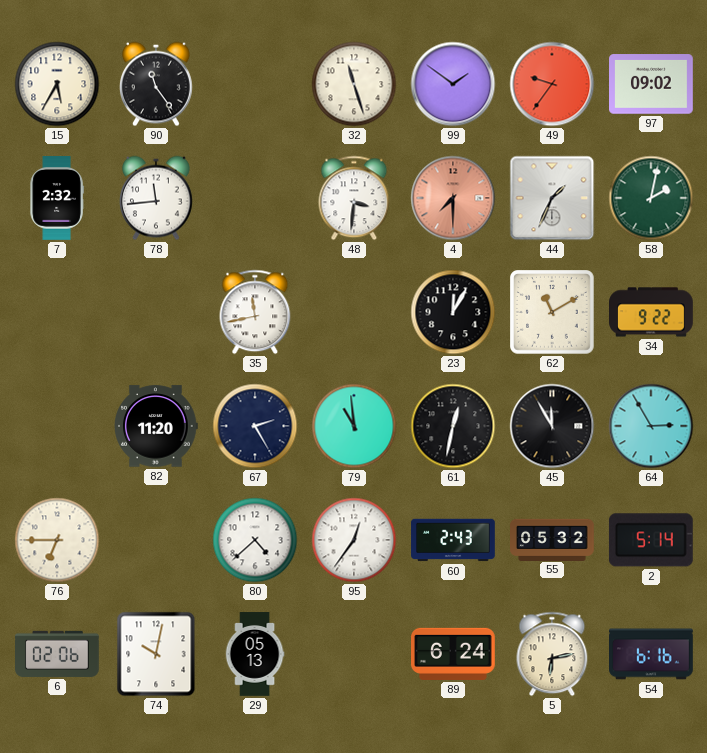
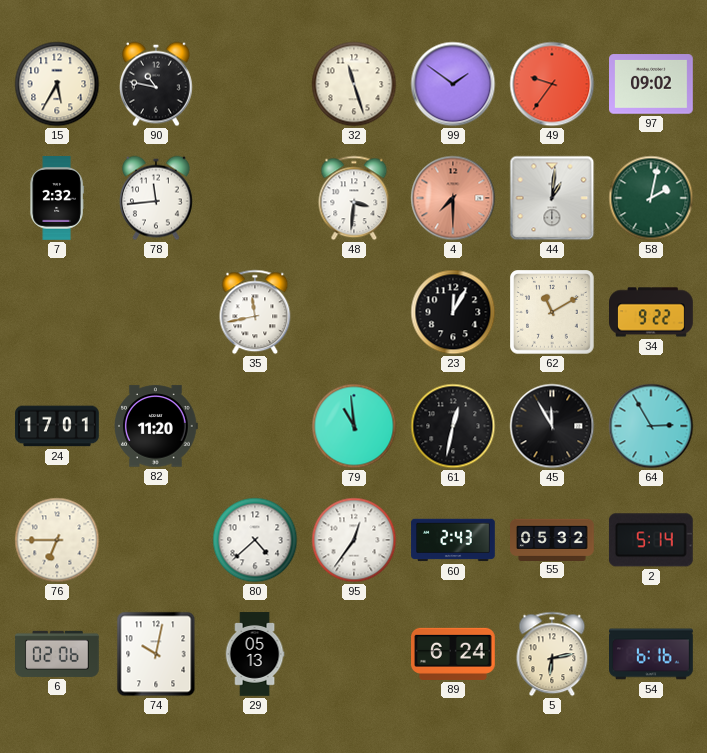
90: 11:24 -> 10:47 (157, 84)
44: 1:34 -> 1:01 (552, 198)
24: none -> 17:01 (57, 426)
67: 2:25 -> none (255, 426)
